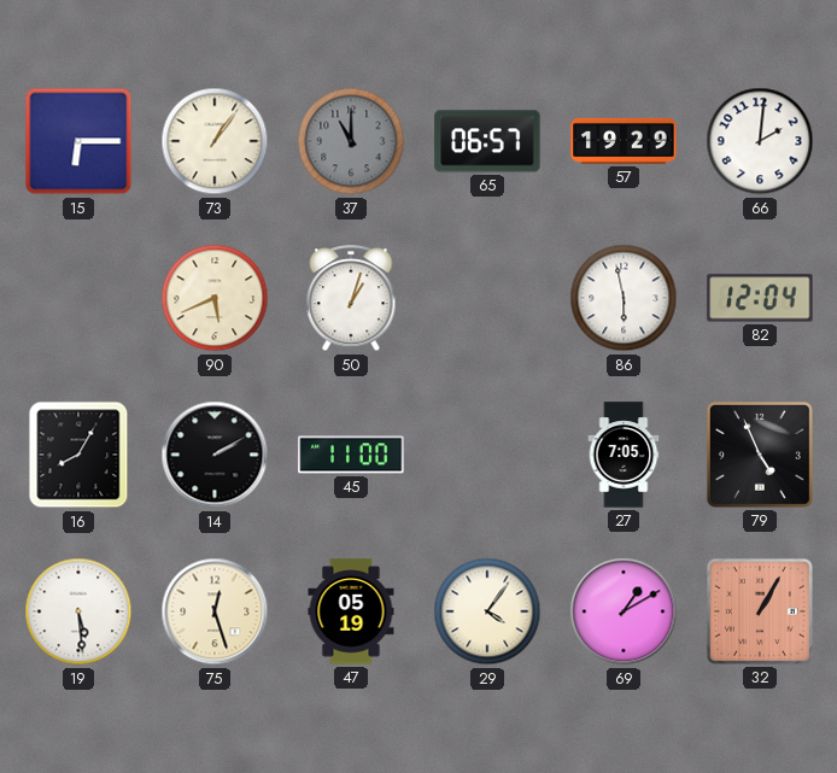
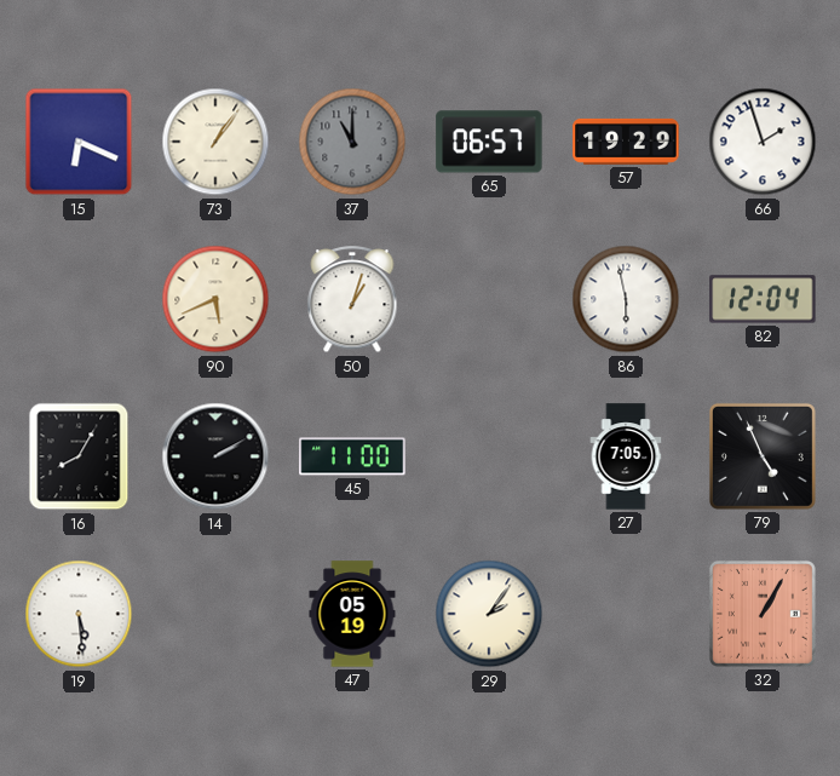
15: 6:15 -> 6:19 (79, 142)
66: 2:01 -> 1:57 (763, 142)
75: 12:27 -> none (215, 611)
29: 4:06 -> 2:06 (489, 614)
69: 1:10 -> none (624, 611)
